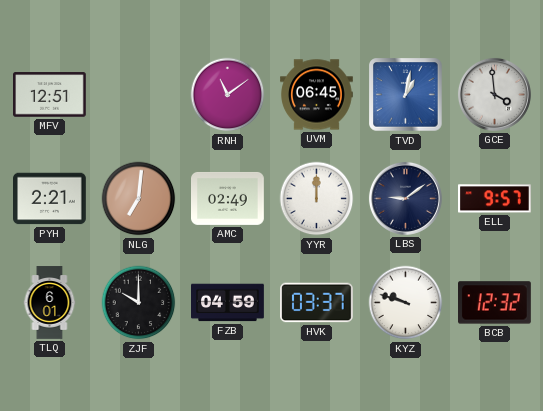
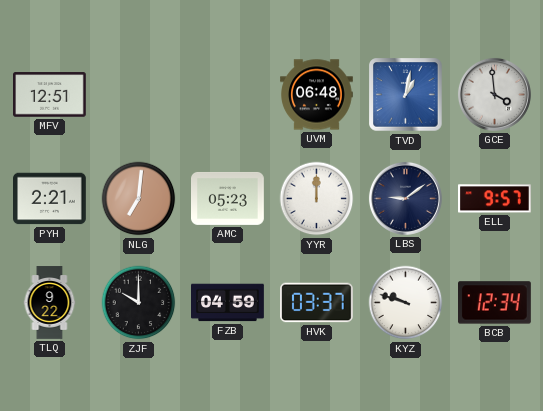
RNH: 11:09 -> none (228, 95)
UVM: 06:45 -> 06:48 (317, 95)
AMC: 02:49 -> 05:23 (228, 198)
TLQ: 6:01 -> 9:22 (50, 303)
BCB: 12:32 -> 12:34 (495, 303)
